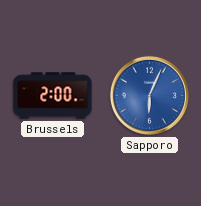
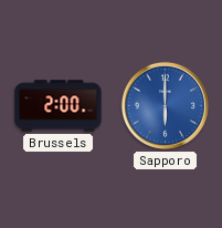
Sapporo: 6:04 -> 6:00 (165, 105)
